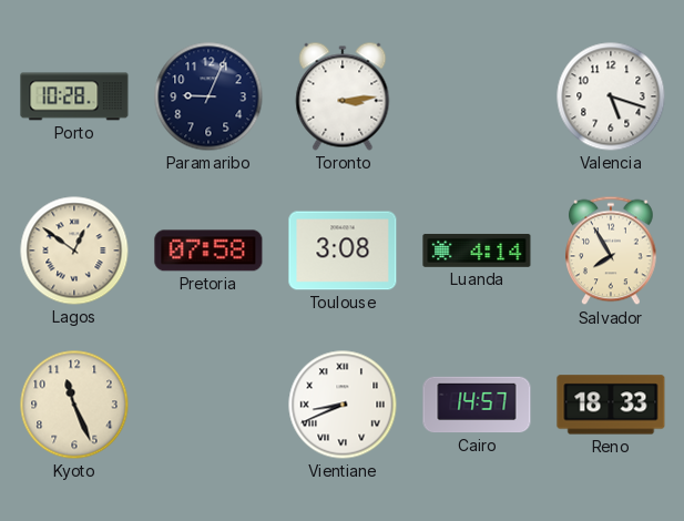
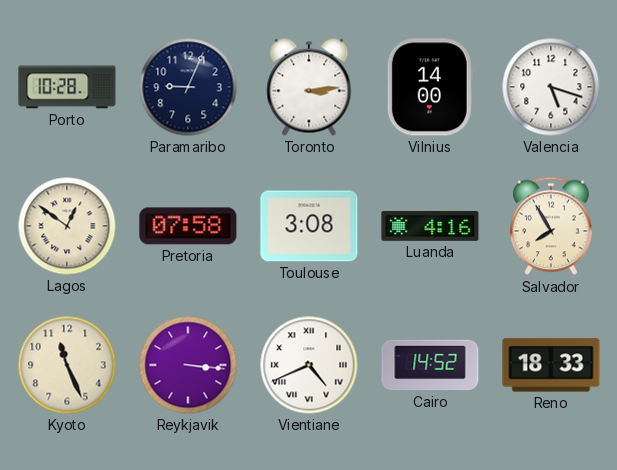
Vilnius: none -> 14:00 (430, 87)
Luanda: 4:14 -> 4:16 (430, 226)
Reykjavik: none -> 3:16 (188, 365)
Vientiane: 8:41 -> 4:41 (309, 365)
Cairo: 14:57 -> 14:52 (430, 365)
